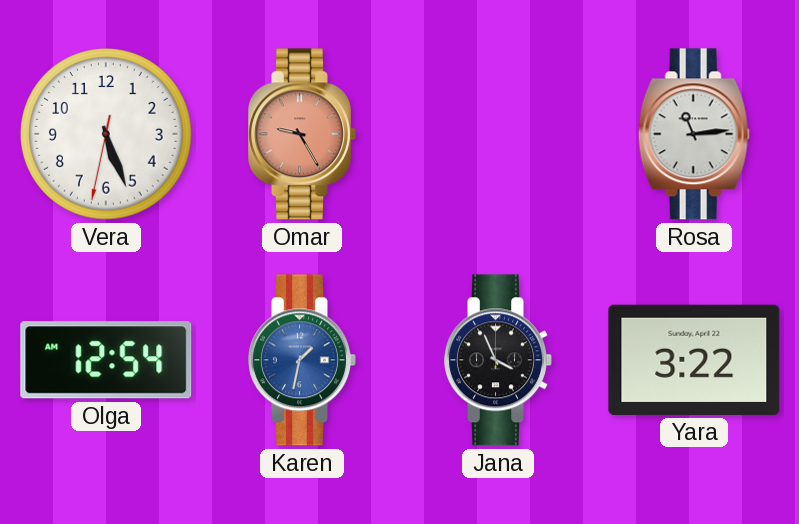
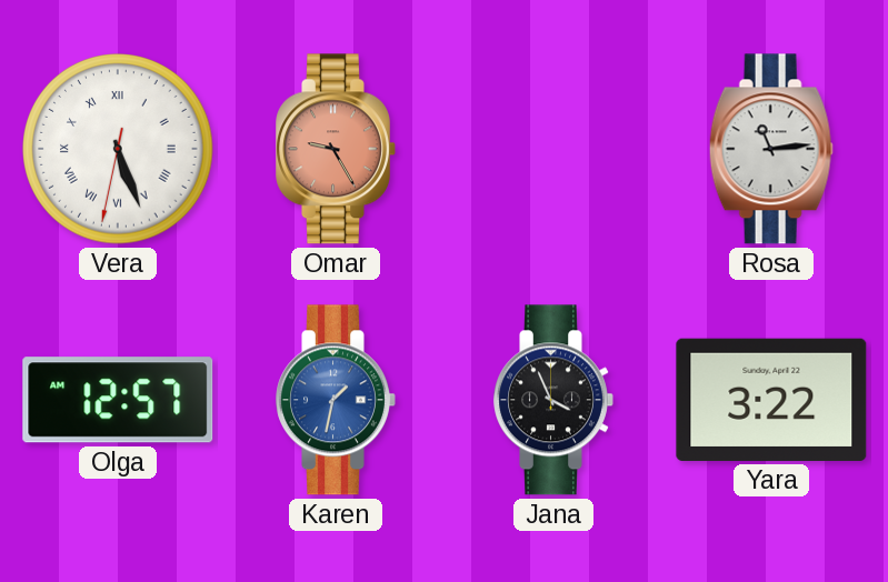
Vera numerals: Arabic -> Roman (118, 149)
Olga: 12:54 -> 12:57 (118, 400)
